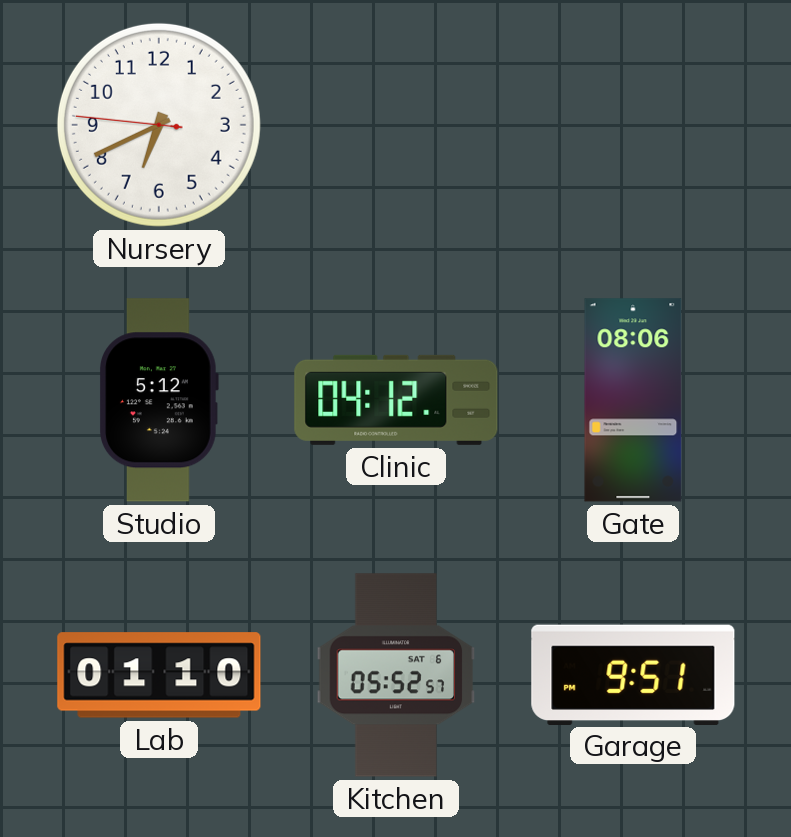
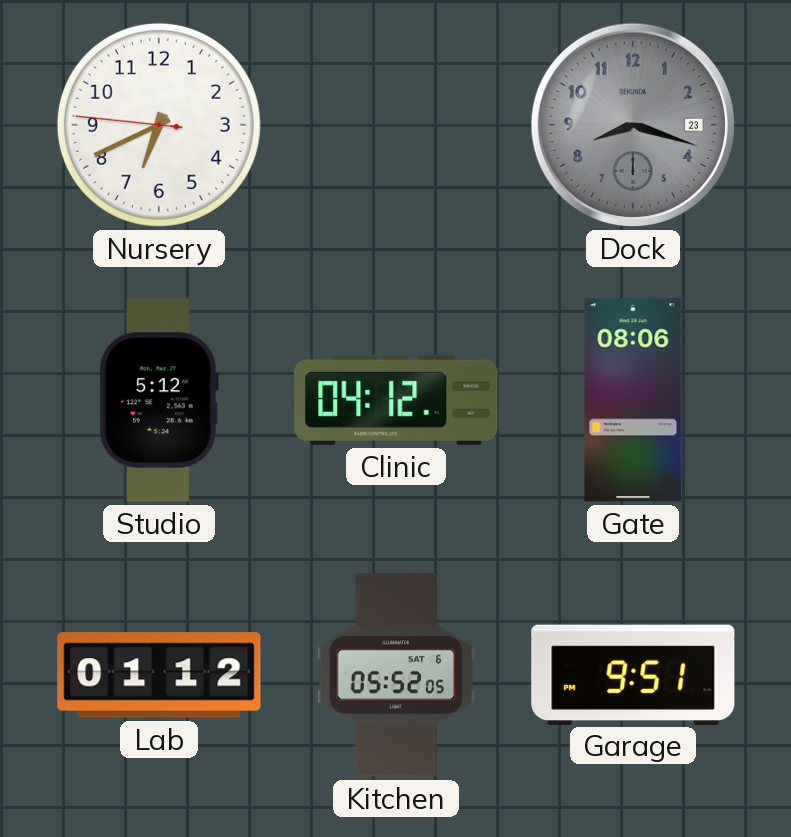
Dock: none -> 8:18 (633, 125)
Lab: 01:10 -> 01:12 (159, 675)
Kitchen: 05:52:57 -> 05:52:05 (396, 675)
